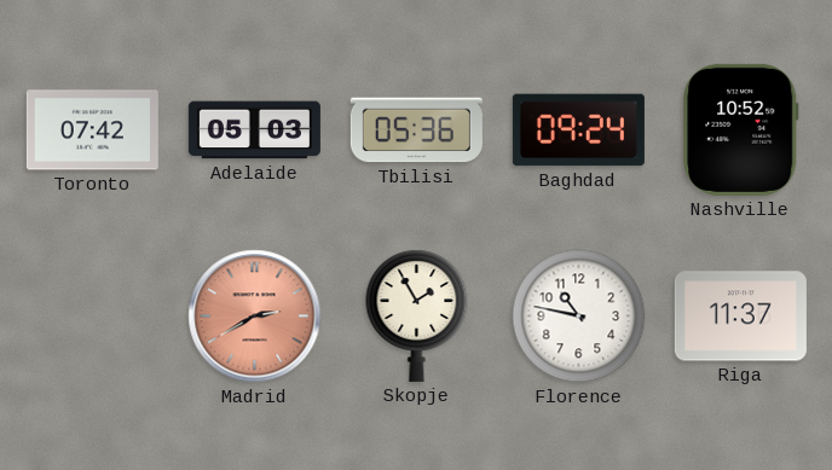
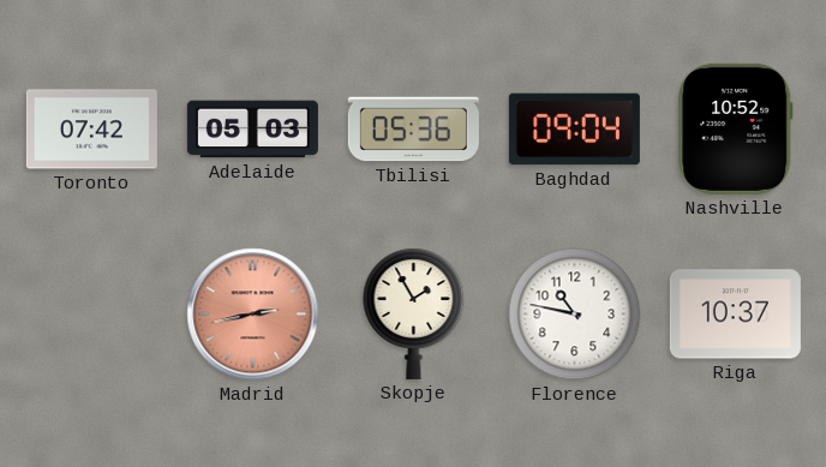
Baghdad: 09:24 -> 09:04 (574, 130)
Madrid: 2:40 -> 2:43 (253, 315)
Riga: 11:37 -> 10:37 (735, 315)
